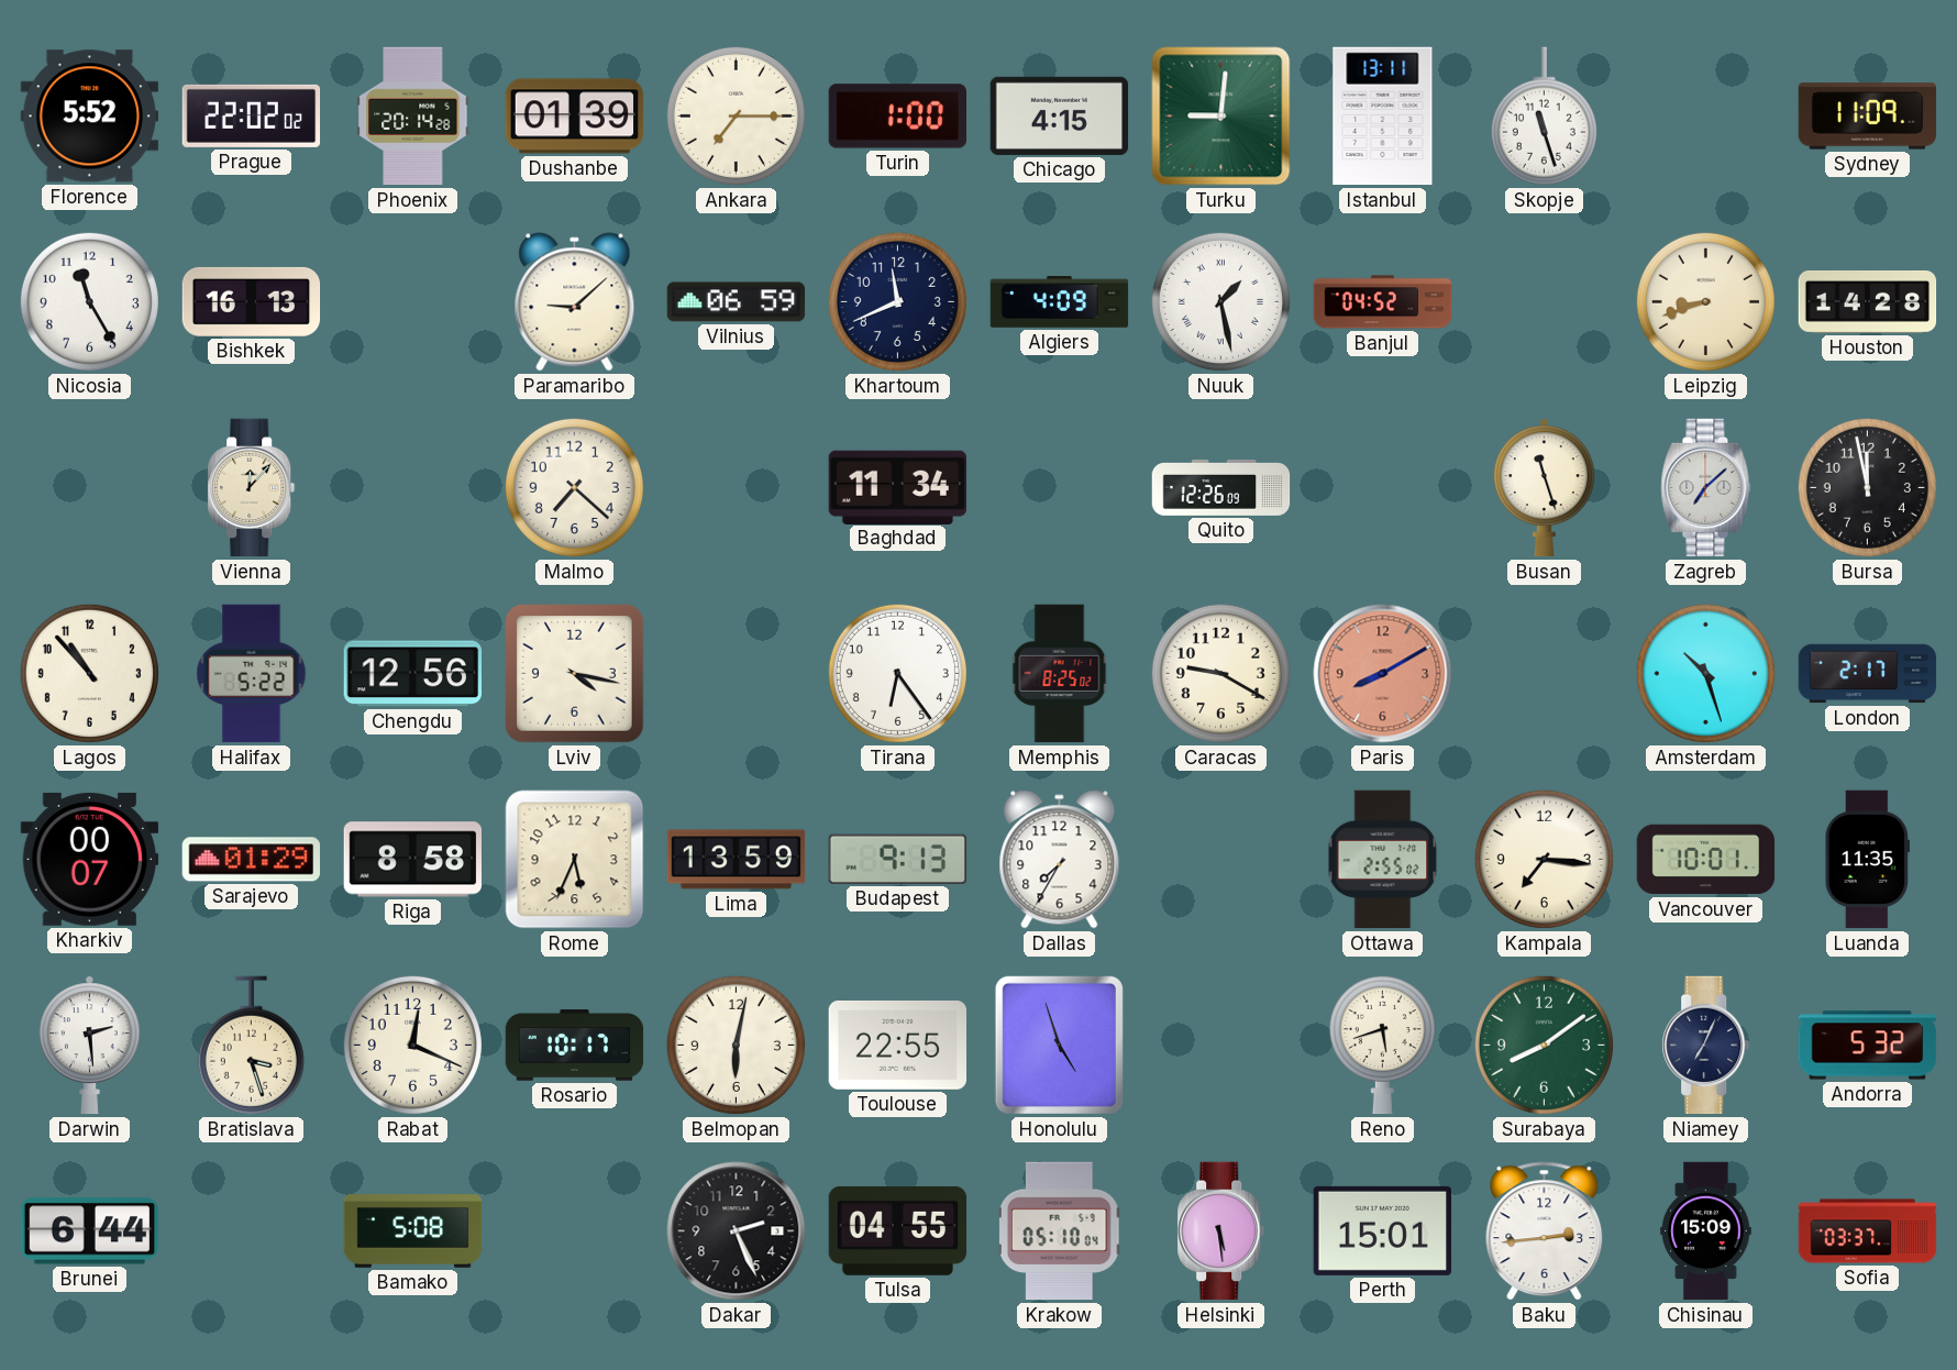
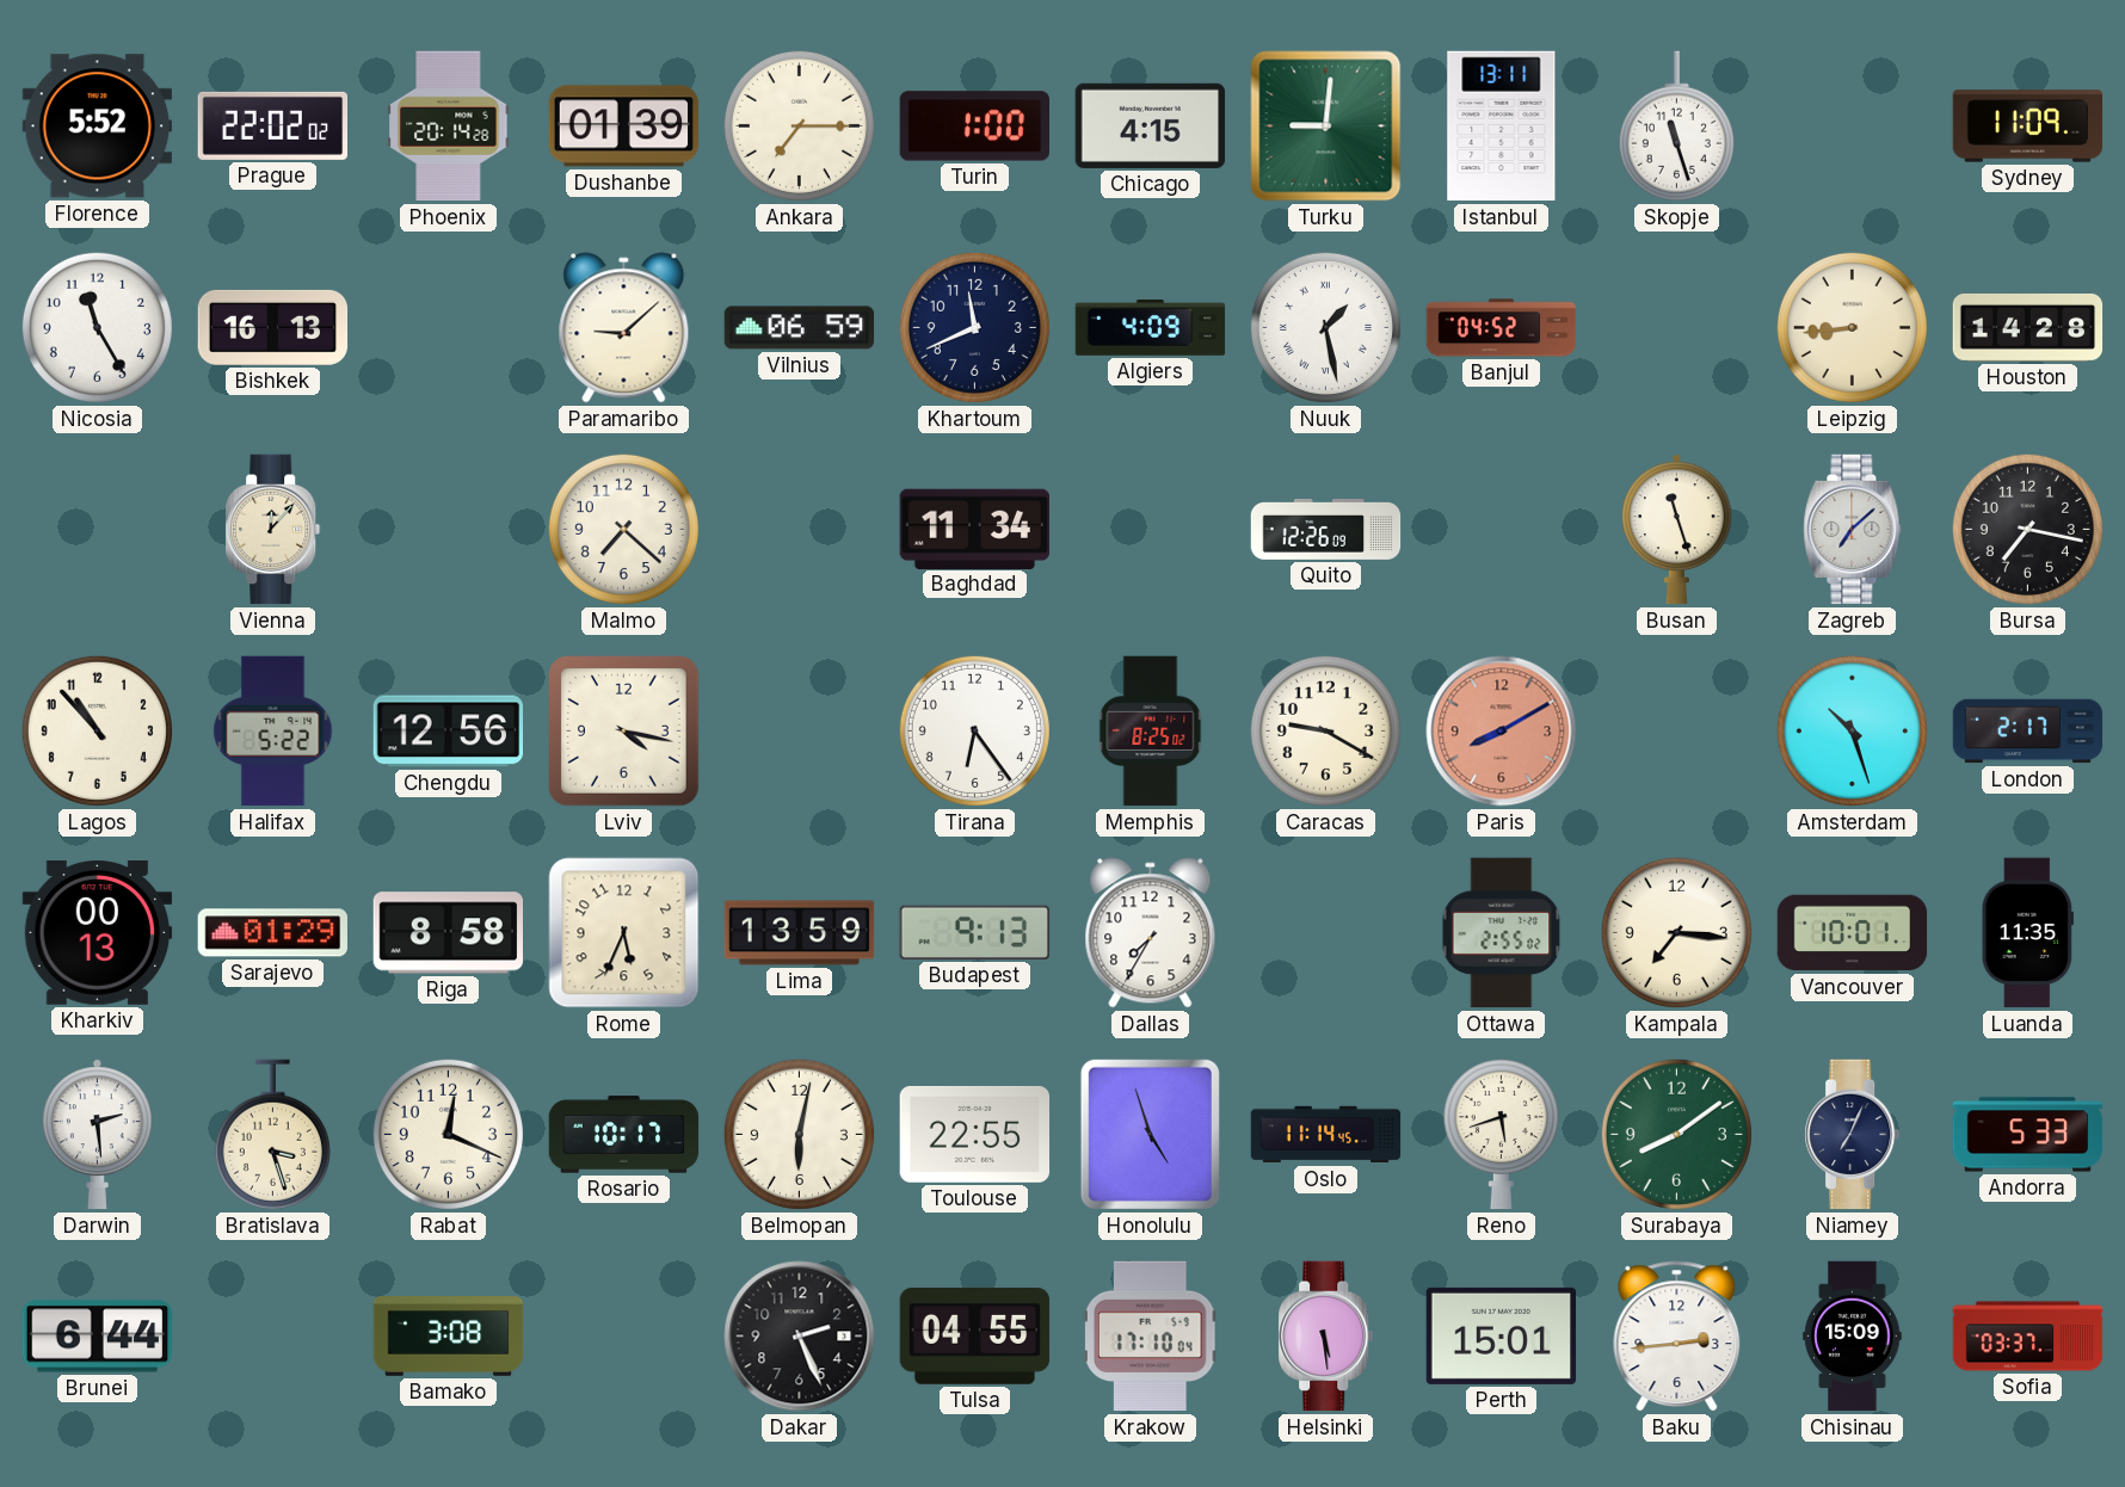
Leipzig: 8:42 -> 8:44 (1852, 327)
Bursa: 11:58 -> 7:17 (2027, 529)
Kharkiv: 00:07 -> 00:13 (98, 933)
Oslo: none -> 11:14 (1326, 1135)
Andorra: 5:32 -> 5:33 (2028, 1135)
Bamako: 5:08 -> 3:08 (449, 1337)
Krakow: 05:10 -> 17:10 (1151, 1337)
